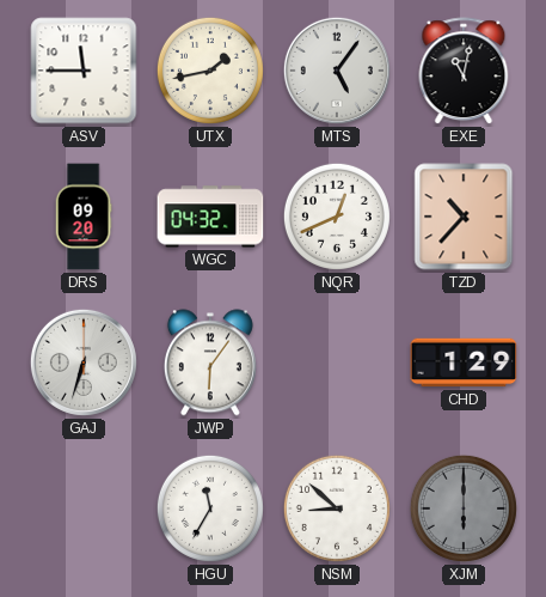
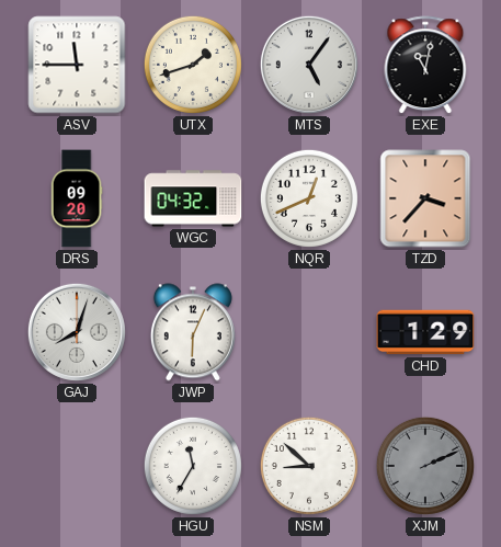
UTX: 1:43 -> 1:42 (193, 65)
TZD: 10:37 -> 3:37 (425, 198)
GAJ: 6:33 -> 8:03 (77, 332)
JWP: 6:06 -> 6:04 (193, 332)
XJM: 6:00 -> 2:11 (425, 466)
